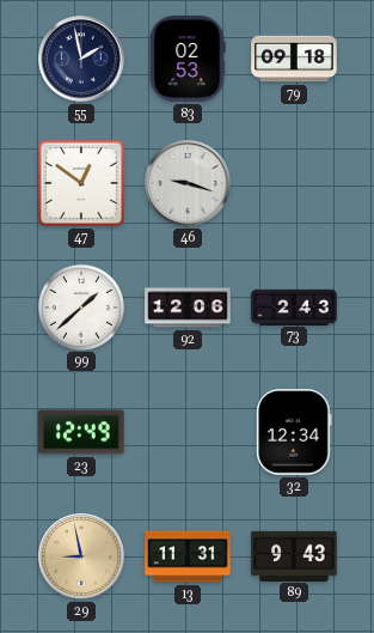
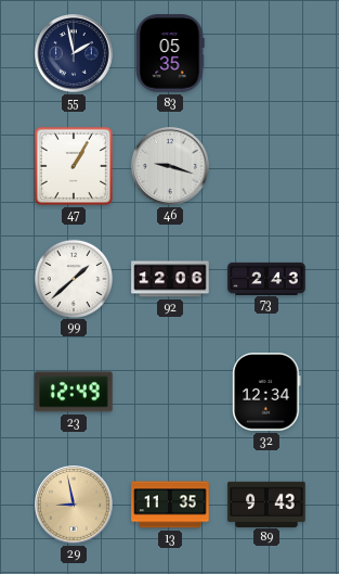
83: 02:53 -> 05:35 (170, 53)
79: 09:18 -> none (294, 59)
47: 12:51 -> 1:05 (74, 166)
13: 11:31 -> 11:35 (170, 505)
